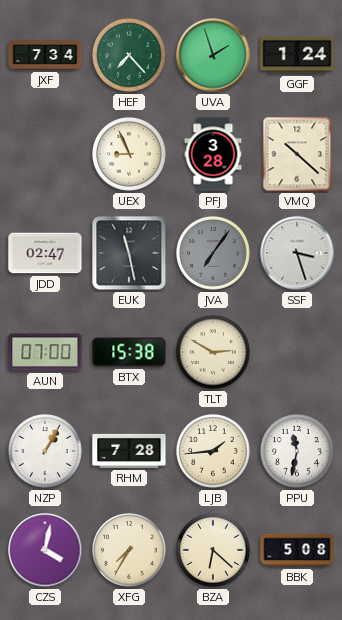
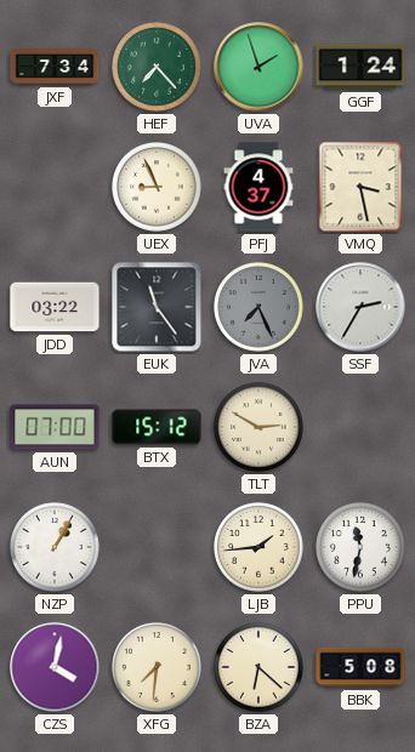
PFJ: 3:28 -> 4:37 (258, 187)
VMQ: 10:22 -> 3:28 (360, 187)
JDD: 02:47 -> 03:22 (55, 307)
EUK: 11:28 -> 11:24 (157, 307)
JVA: 7:06 -> 7:26 (260, 308)
SSF: 3:27 -> 2:35 (360, 307)
BTX: 15:38 -> 15:12 (157, 427)
RHM: 7:28 -> none (129, 451)
XFG: 7:35 -> 7:31 (158, 668)
